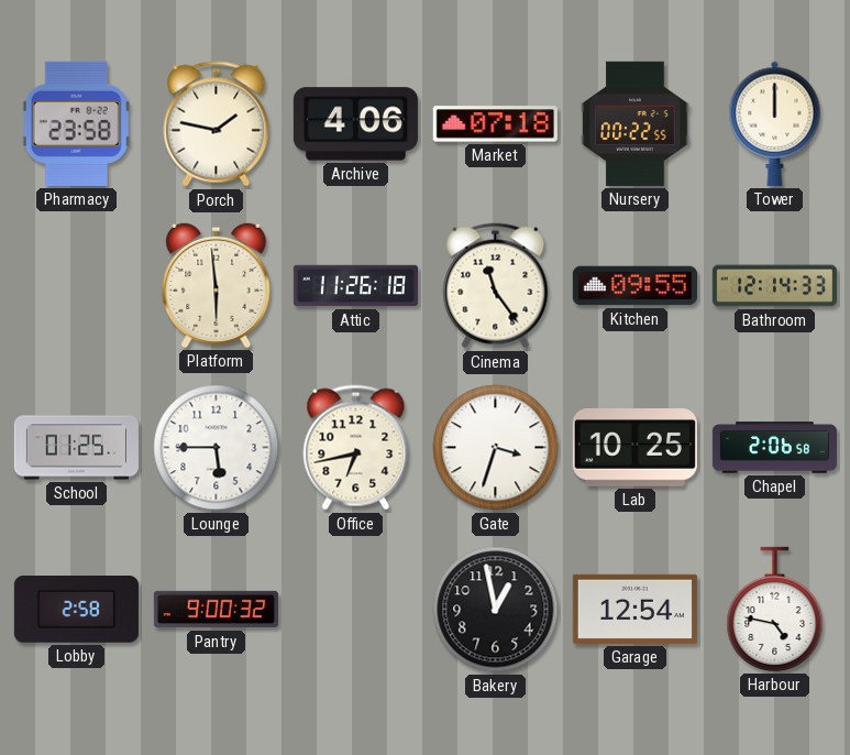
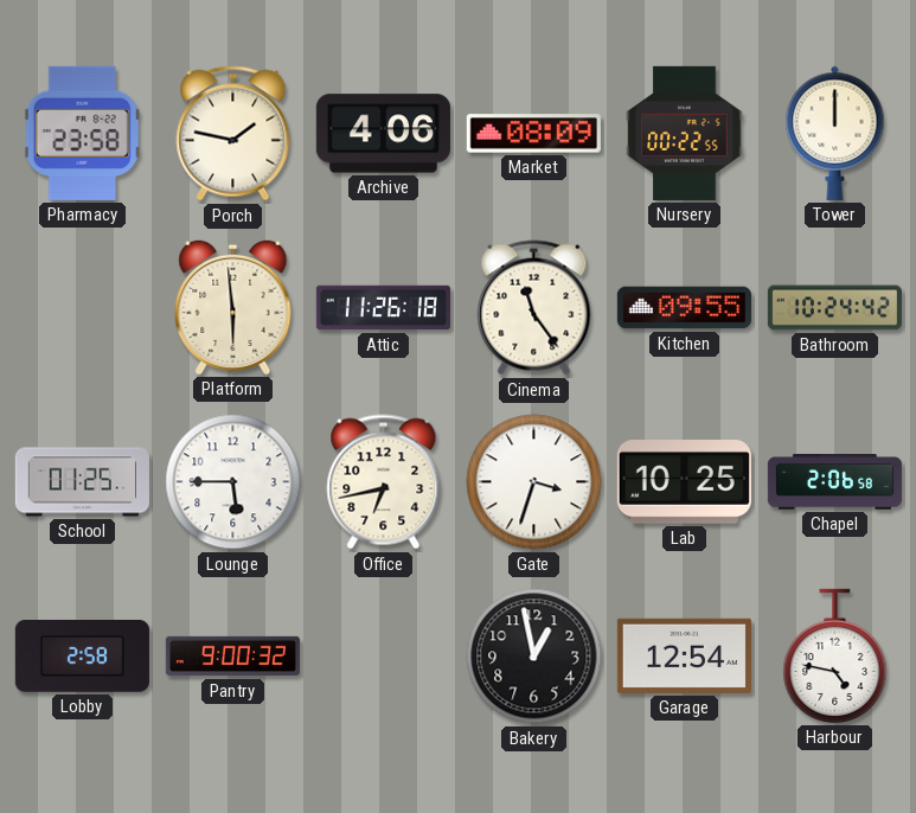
Market: 07:18 -> 08:09 (533, 134)
Bathroom: 12:14 -> 10:24 (834, 308)
